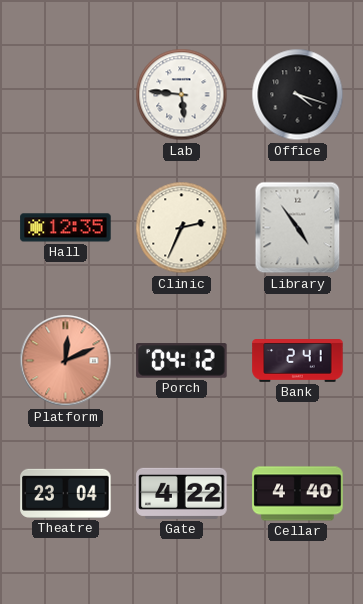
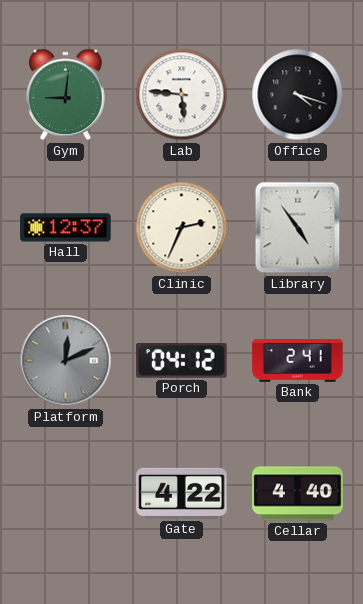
Gym: none -> 9:01 (66, 95)
Hall: 12:35 -> 12:37 (66, 228)
Platform dial: salmon -> grey (66, 361)
Theatre: 23:04 -> none (66, 493)
